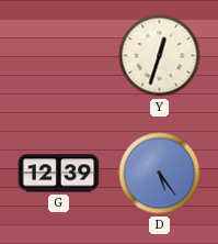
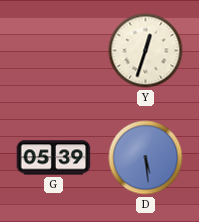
G: 12:39 -> 05:39 (54, 158)
D: 5:24 -> 5:29 (146, 158)
